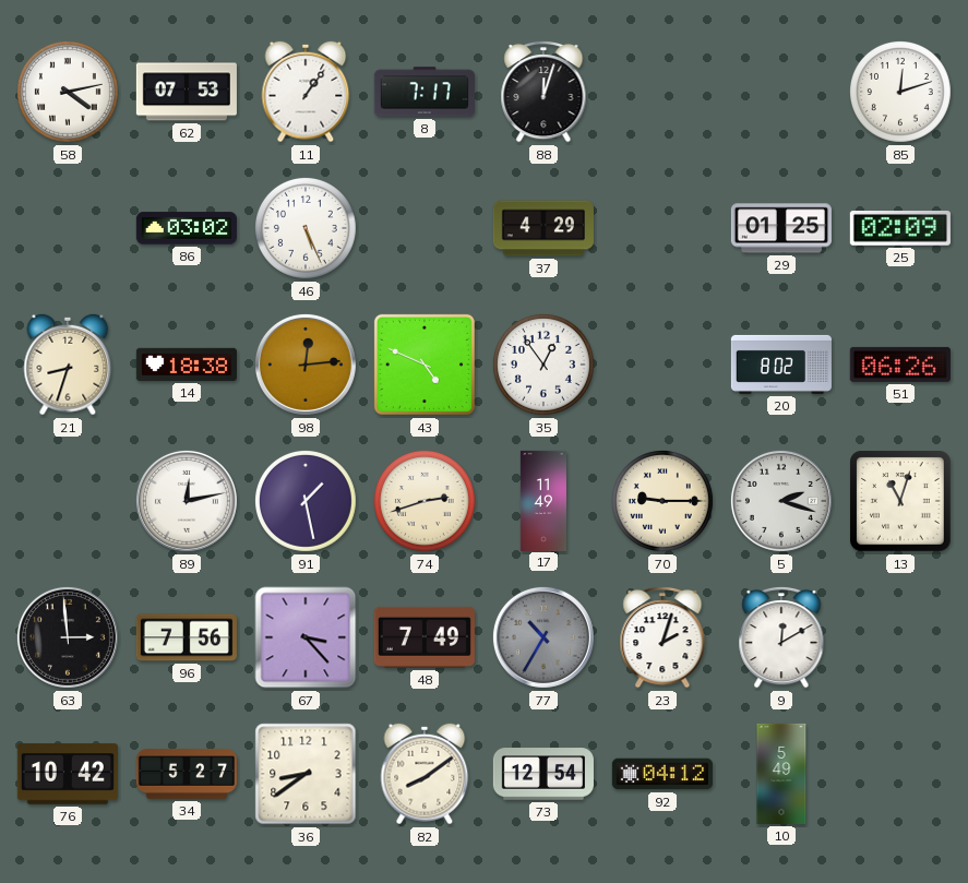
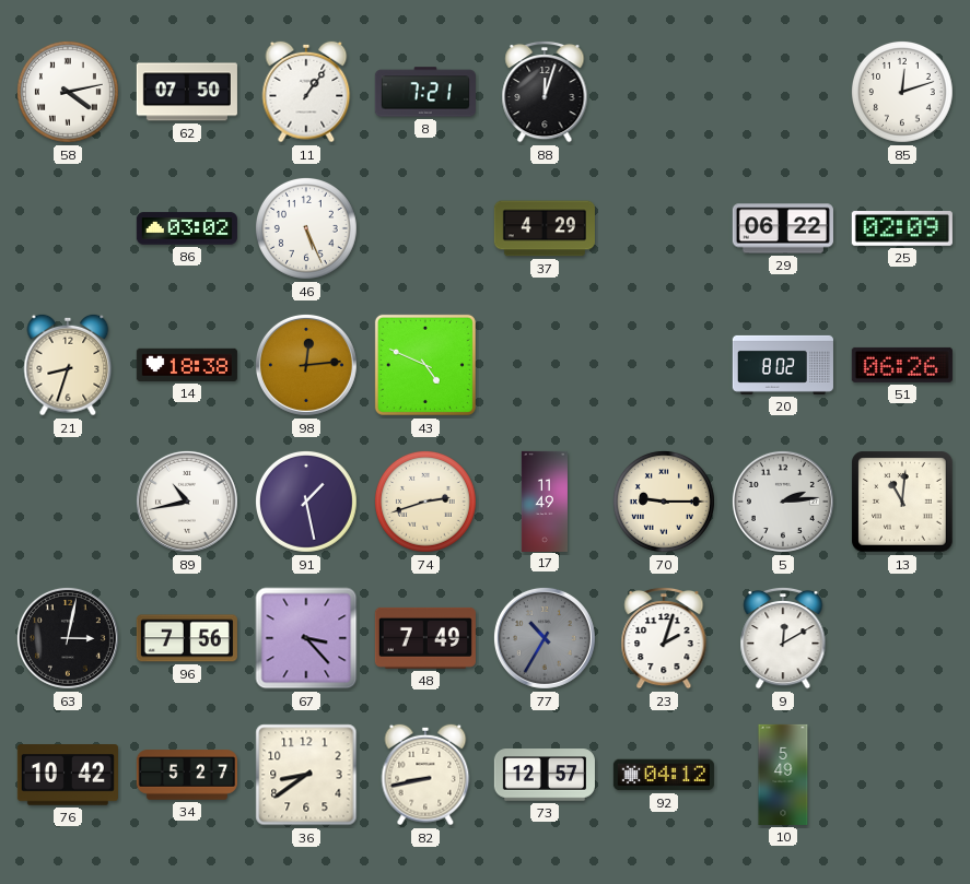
62: 07:53 -> 07:50 (187, 92)
8: 7:17 -> 7:21 (425, 92)
29: 01:25 -> 06:22 (783, 228)
35: 12:54 -> none (543, 365)
89: 12:13 -> 10:43 (187, 502)
5: 2:18 -> 2:14 (783, 502)
13: 11:03 -> 11:01 (902, 502)
63: 2:59 -> 3:02 (68, 638)
82: 8:09 -> 8:43 (425, 775)
73: 12:54 -> 12:57 (545, 775)
